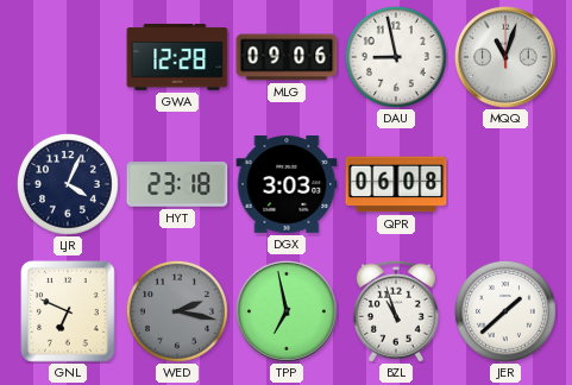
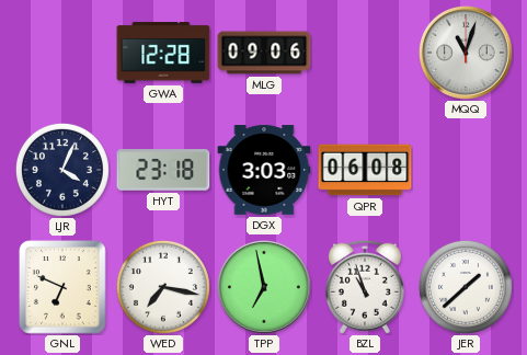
DAU: 8:58 -> none (396, 57)
WED: 2:17 -> 7:17 (163, 287)
WED dial: grey -> white (163, 287)
